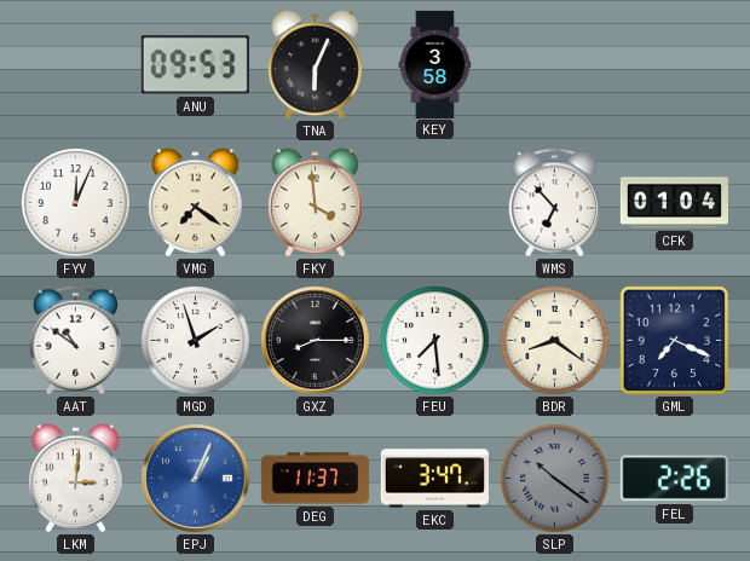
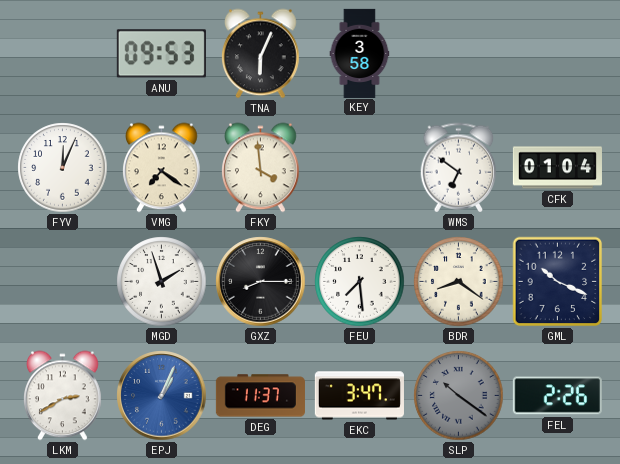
WMS: 6:53 -> 6:51 (459, 168)
AAT: 10:51 -> none (76, 341)
GML: 7:19 -> 10:19 (558, 282)
LKM: 3:01 -> 2:40 (63, 396)
